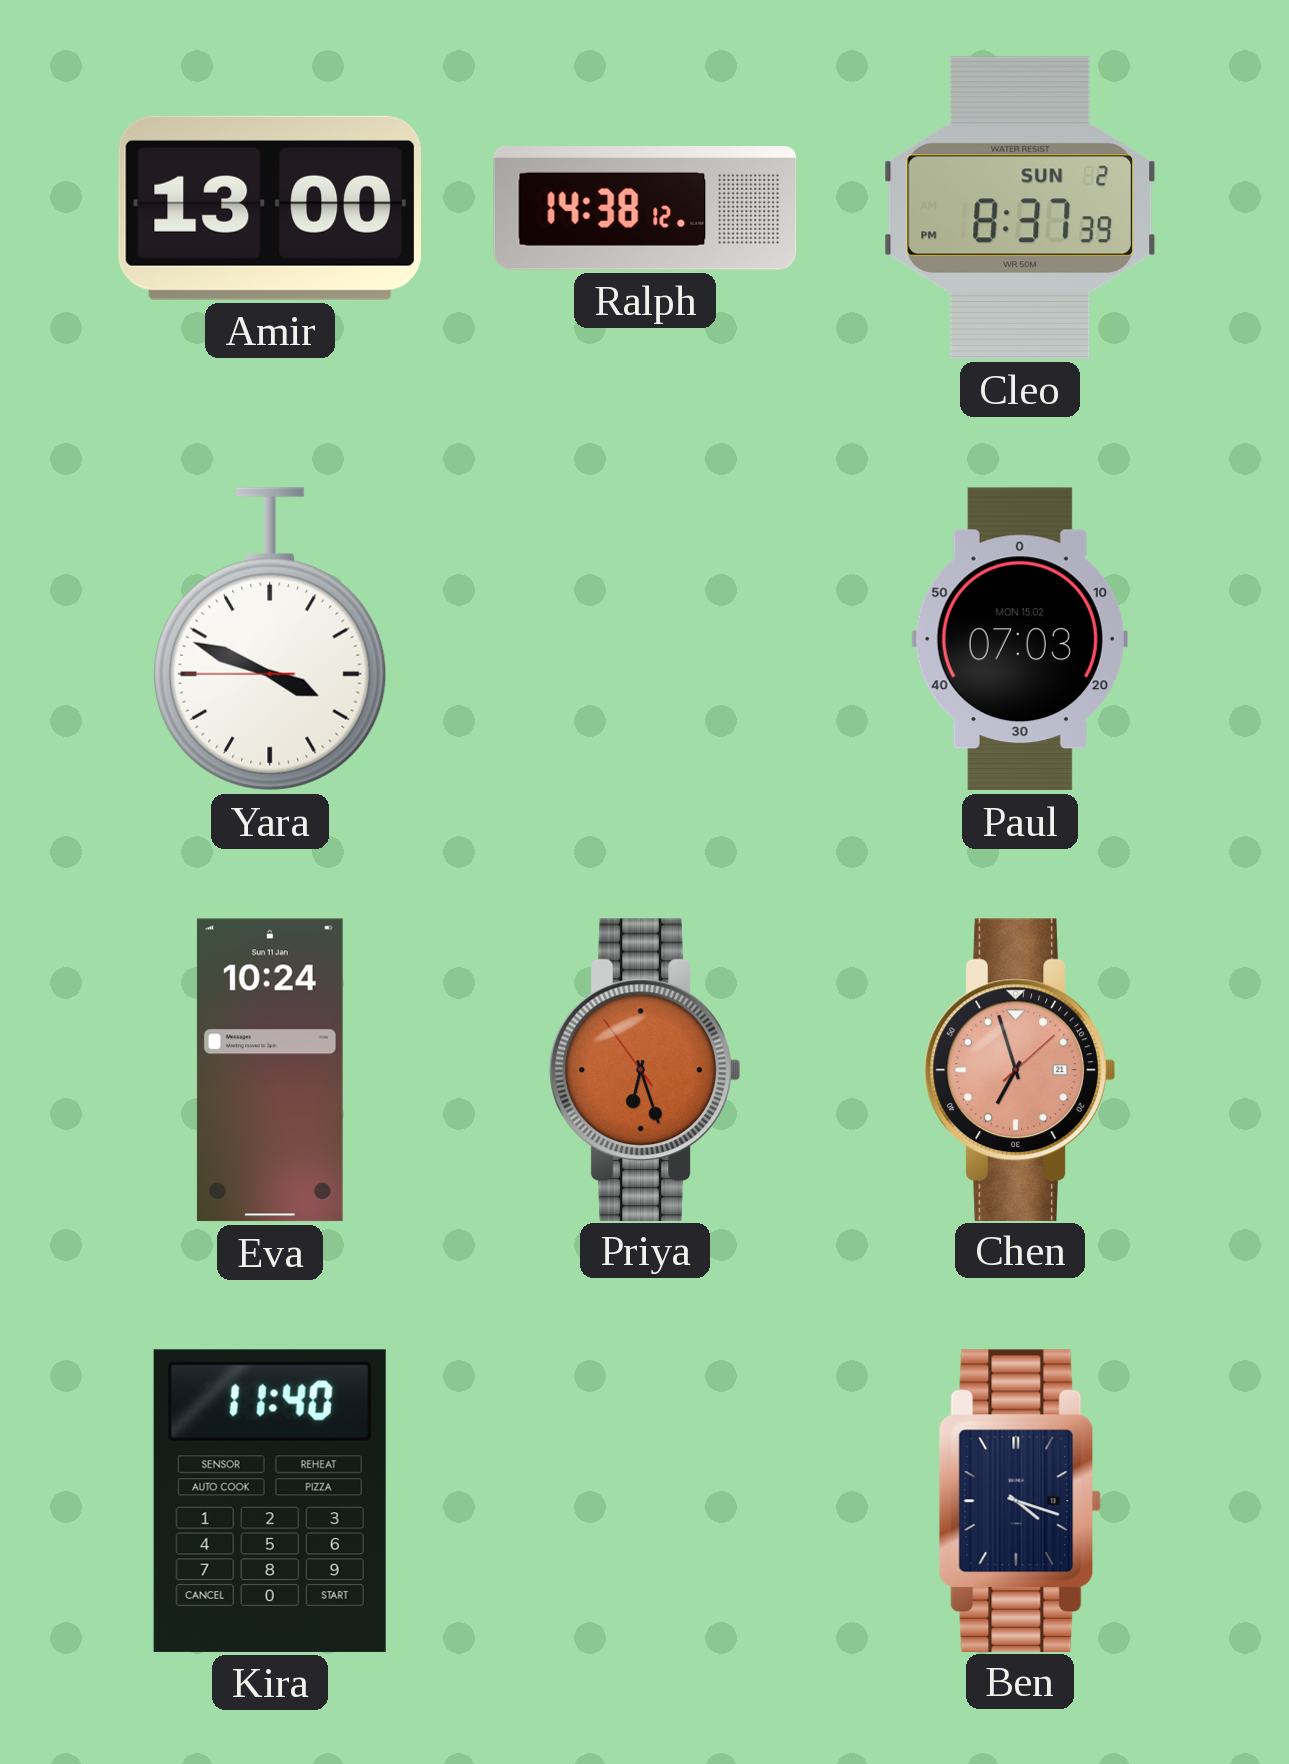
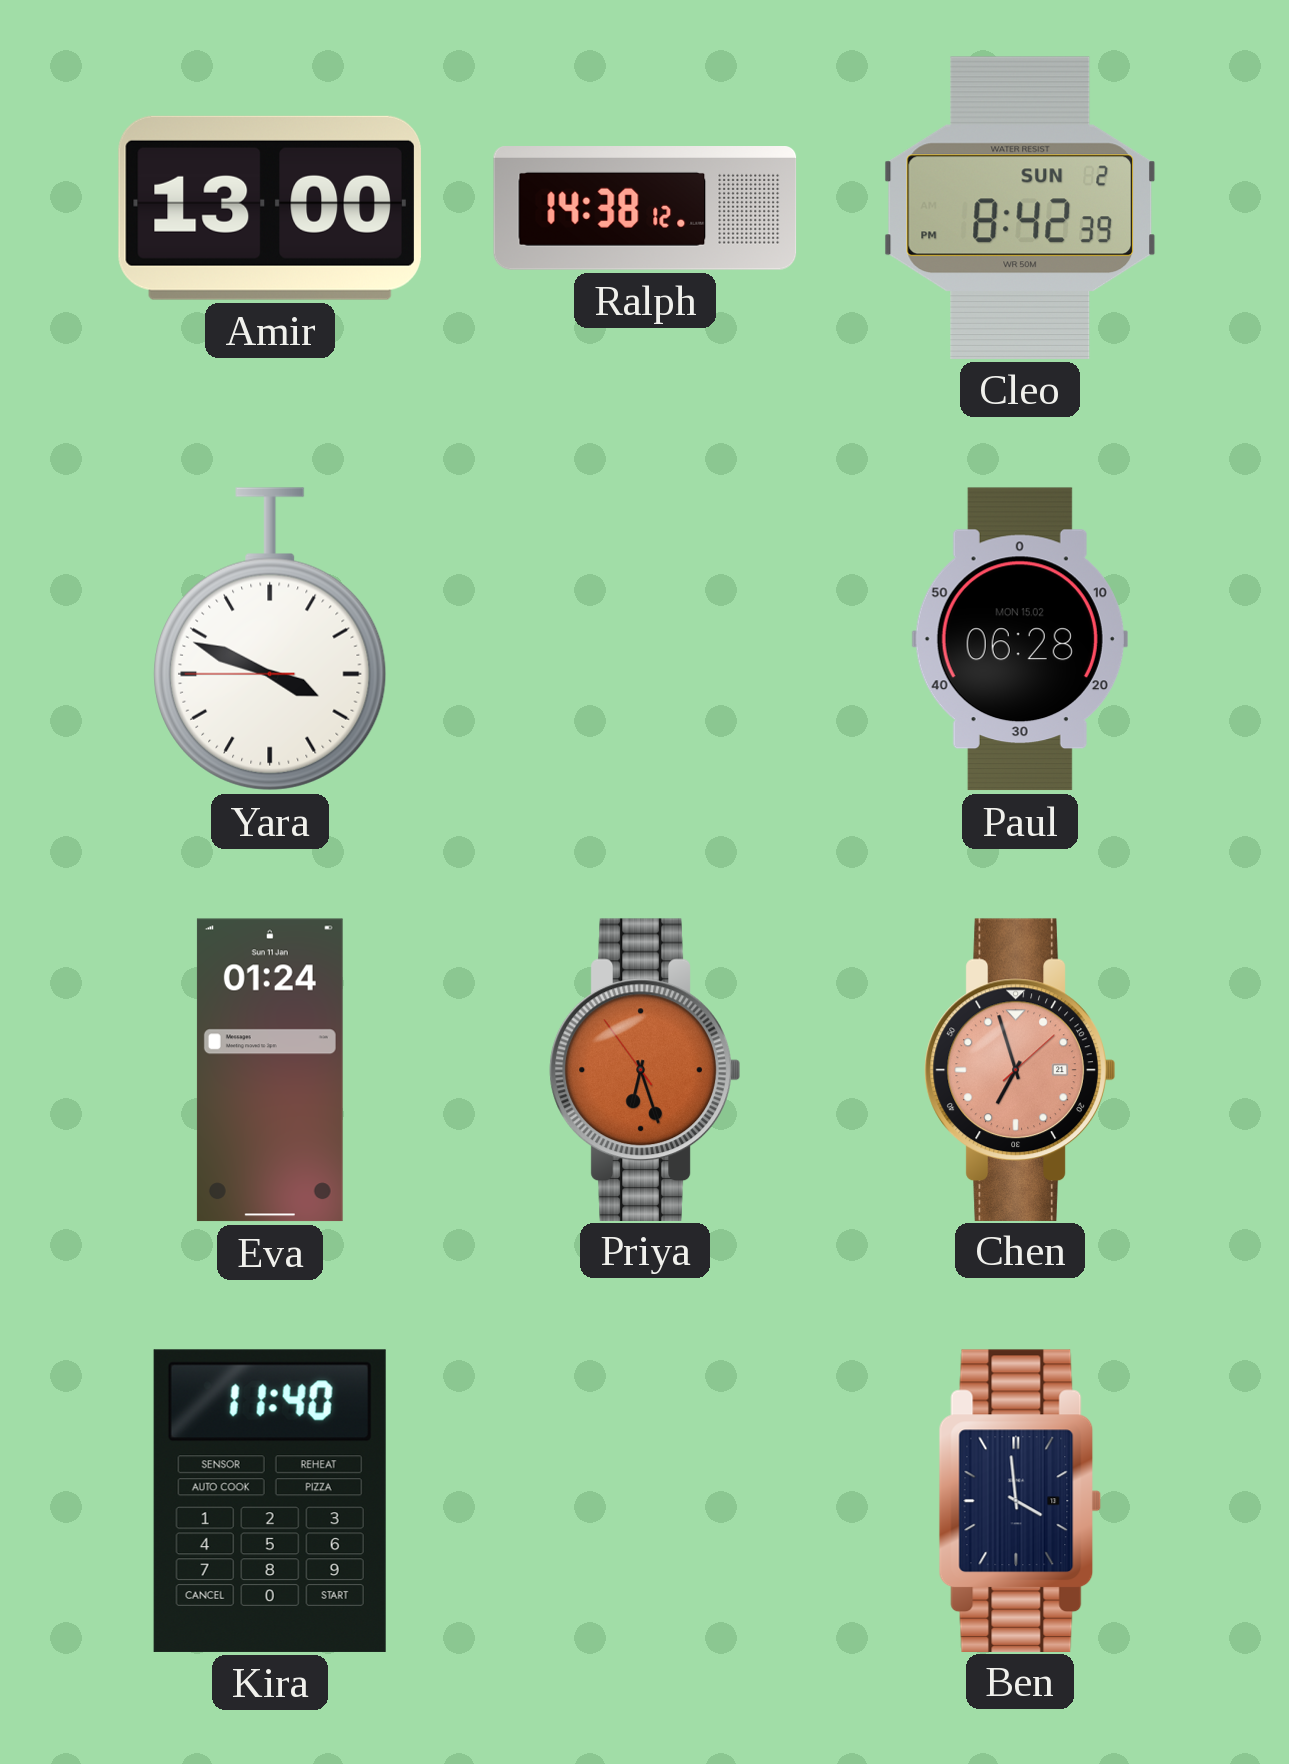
Cleo: 8:37 -> 8:42 (1019, 208)
Paul: 07:03 -> 06:28 (1020, 639)
Eva: 10:24 -> 01:24 (270, 1070)
Ben: 4:18 -> 3:59 (1020, 1500)
